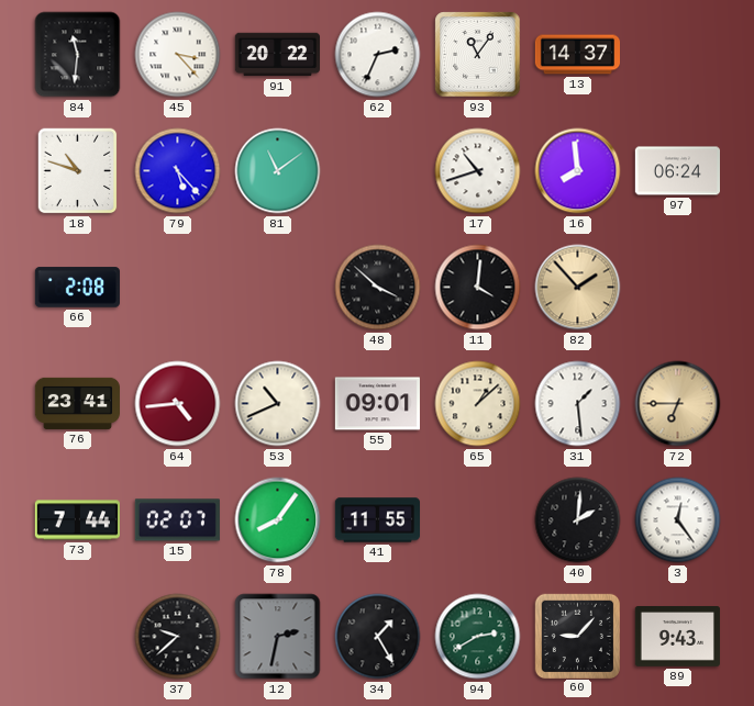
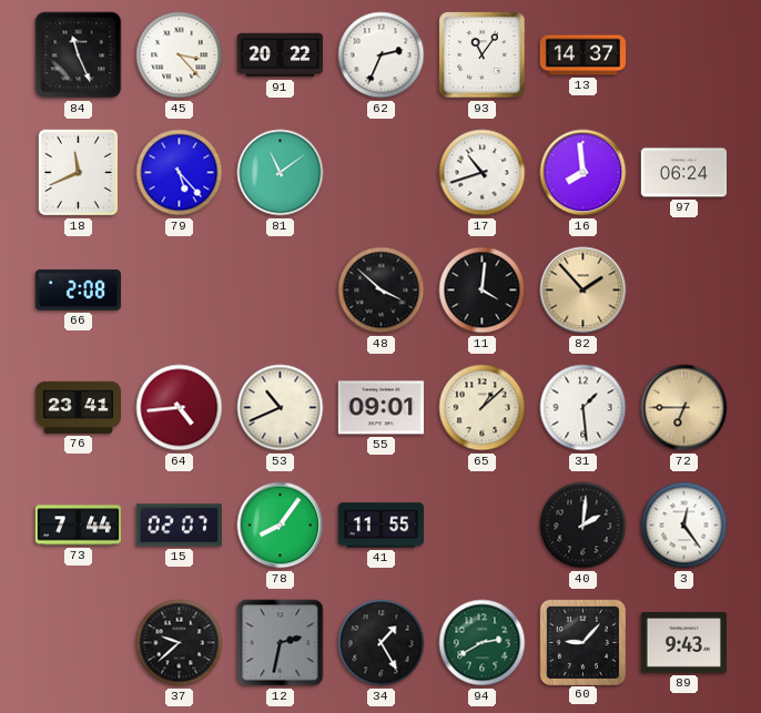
84: 11:31 -> 11:26 (79, 55)
18: 10:48 -> 11:41 (79, 173)
